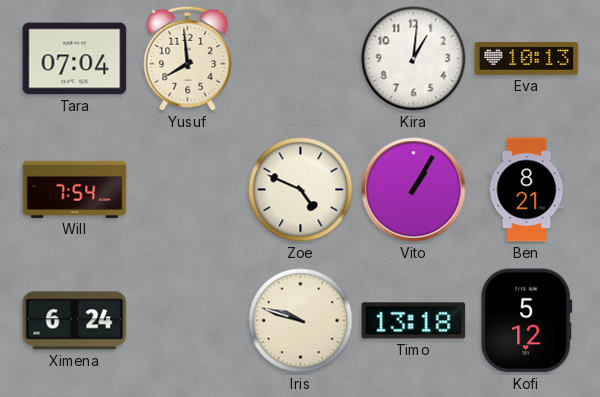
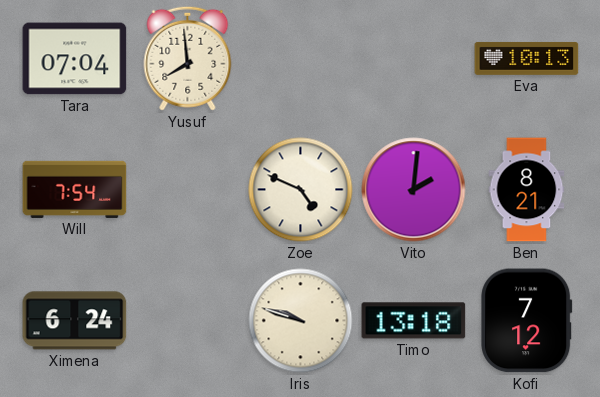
Kira: 1:01 -> none (414, 59)
Vito: 1:05 -> 2:01 (414, 190)
Kofi: 5:12 -> 7:12 (527, 321)
